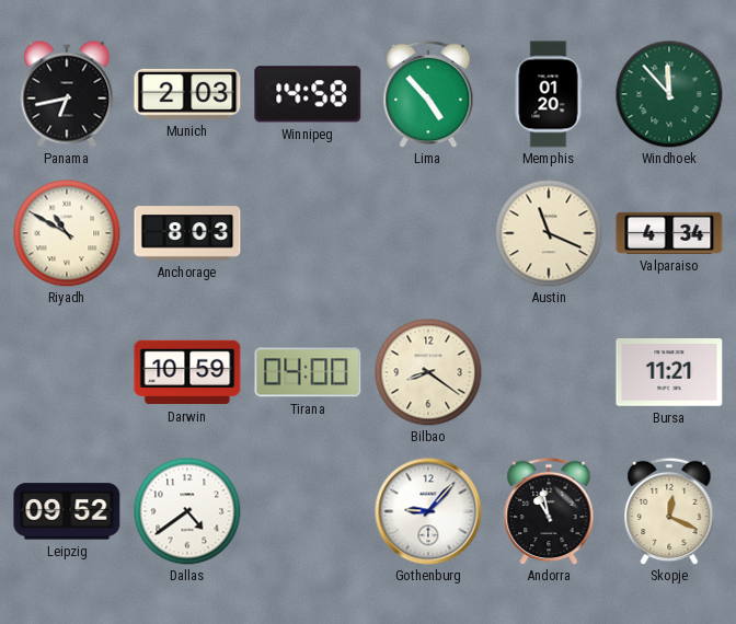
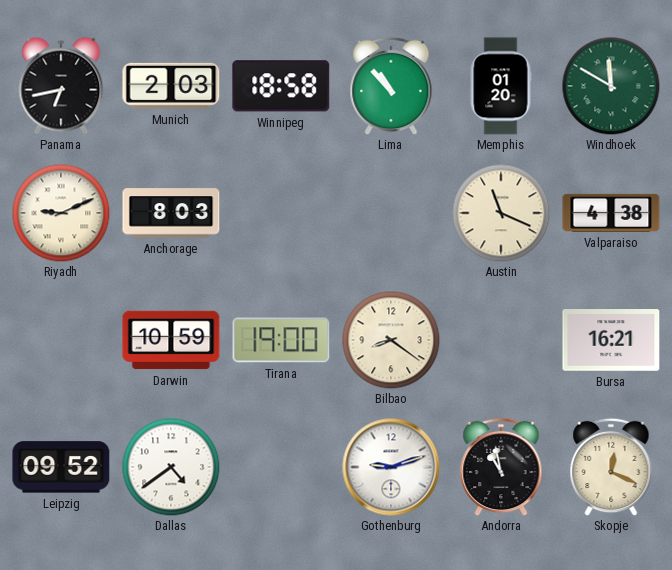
Winnipeg: 14:58 -> 18:58 (281, 86)
Lima: 4:53 -> 10:53 (391, 86)
Windhoek: 11:53 -> 11:50 (611, 86)
Riyadh: 10:50 -> 9:11 (61, 213)
Valparaiso: 4:34 -> 4:38 (611, 213)
Tirana: 04:00 -> 19:00 (281, 340)
Bursa: 11:21 -> 16:21 (611, 341)
Gothenburg: 9:07 -> 9:12 (391, 467)
